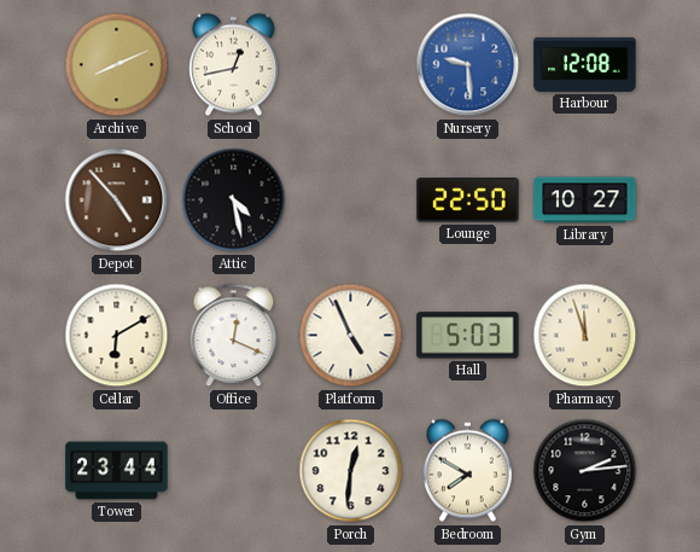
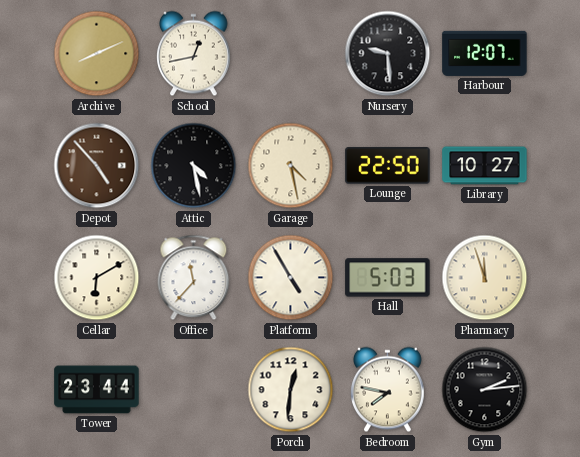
Nursery dial: blue -> black (388, 54)
Harbour: 12:08 -> 12:07 (485, 53)
Garage: none -> 4:28 (291, 166)
Office: 12:19 -> 11:37 (194, 278)
Platform: 4:56 -> 4:55 (291, 278)
Bedroom: 7:50 -> 7:47 (388, 390)
